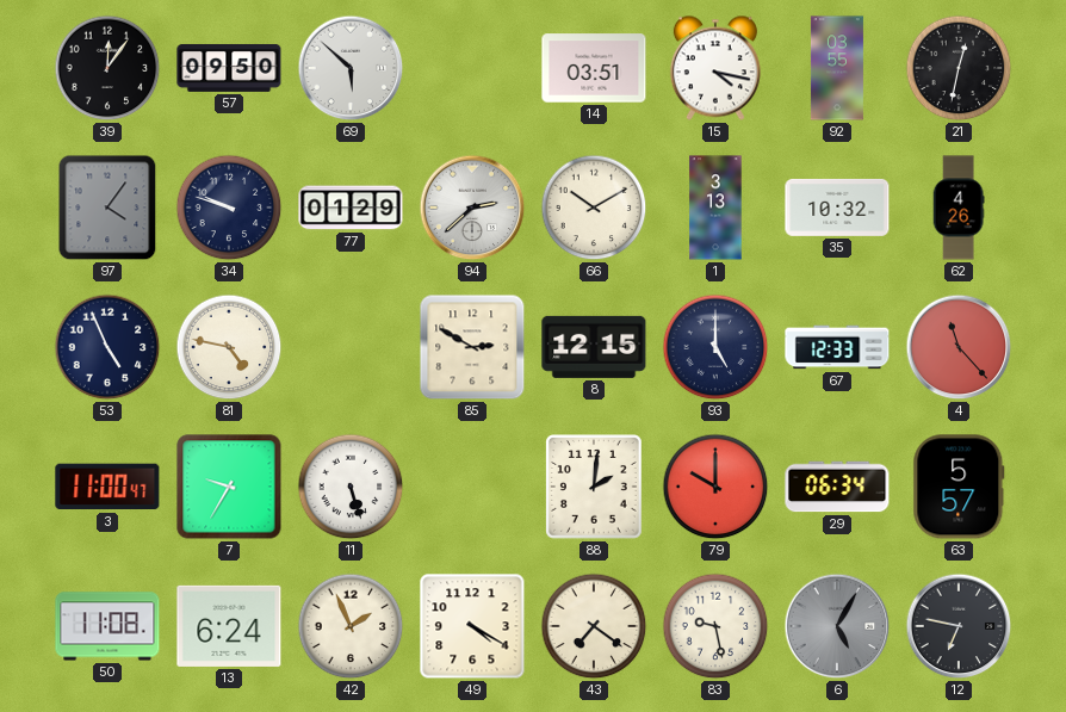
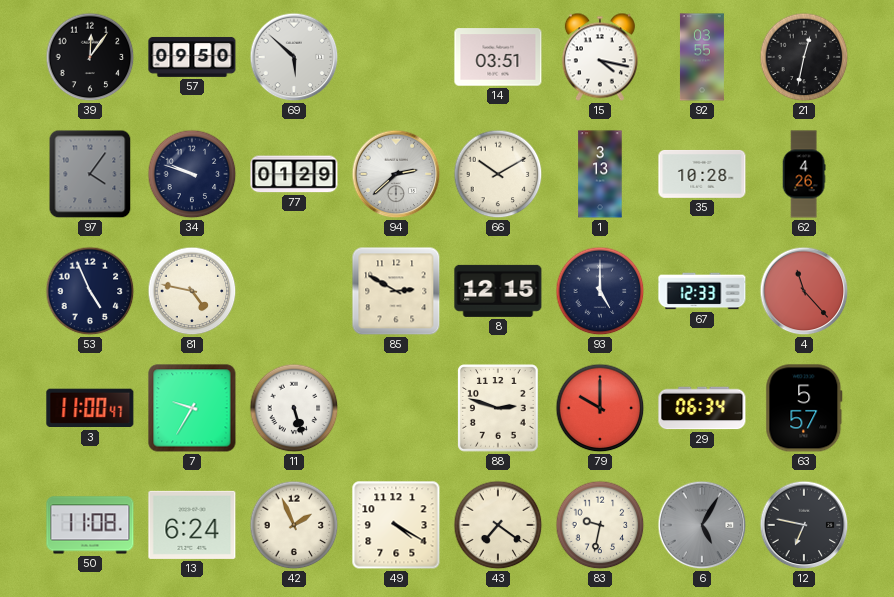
35: 10:32 -> 10:28 (702, 174)
88: 2:01 -> 2:48 (498, 408)
83: 9:28 -> 9:32 (600, 525)
